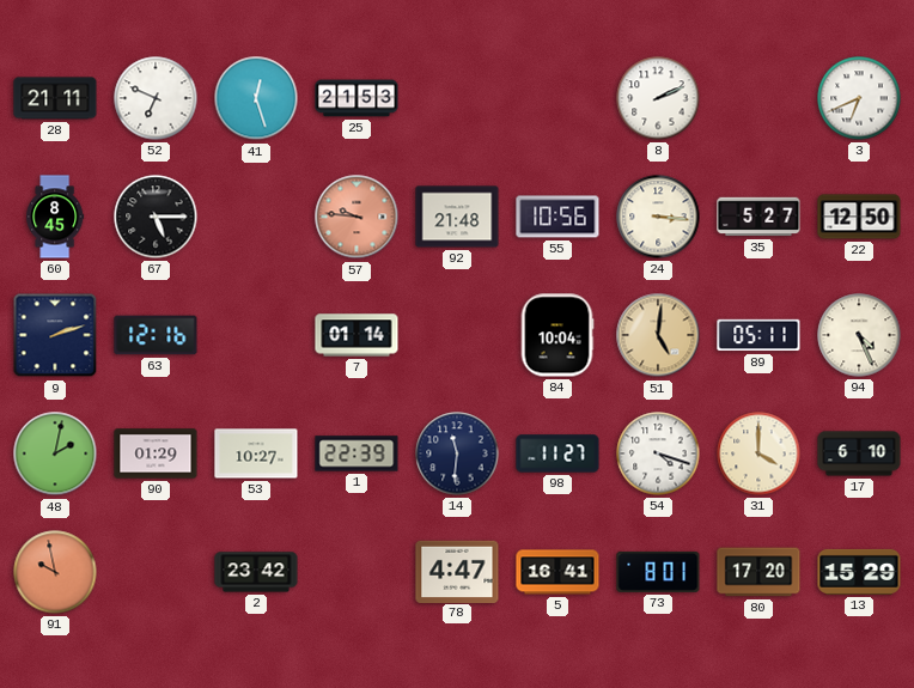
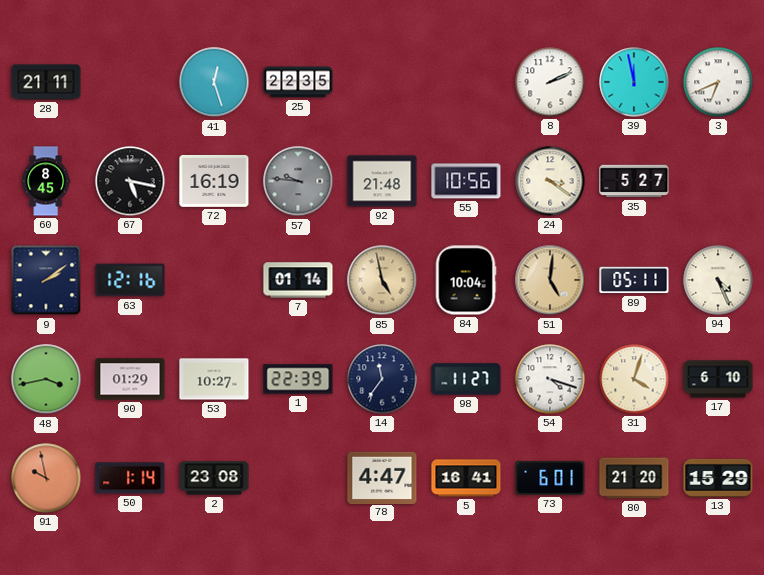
52: 6:49 -> none (156, 98)
25: 21:53 -> 22:35 (298, 82)
39: none -> 11:58 (634, 82)
67: 5:15 -> 5:17 (130, 181)
72: none -> 16:19 (214, 181)
57 dial: salmon -> grey (298, 181)
24: 3:16 -> 3:21 (550, 181)
22: 12:50 -> none (859, 217)
9: 2:12 -> 2:09 (46, 280)
85: none -> 4:58 (382, 280)
48: 2:02 -> 3:43 (46, 379)
14: 11:31 -> 11:36 (382, 379)
31: 4:00 -> 4:03 (634, 379)
50: none -> 1:14 (130, 478)
2: 23:42 -> 23:08 (214, 478)
73: 8:01 -> 6:01 (550, 478)
80: 17:20 -> 21:20 (634, 478)
